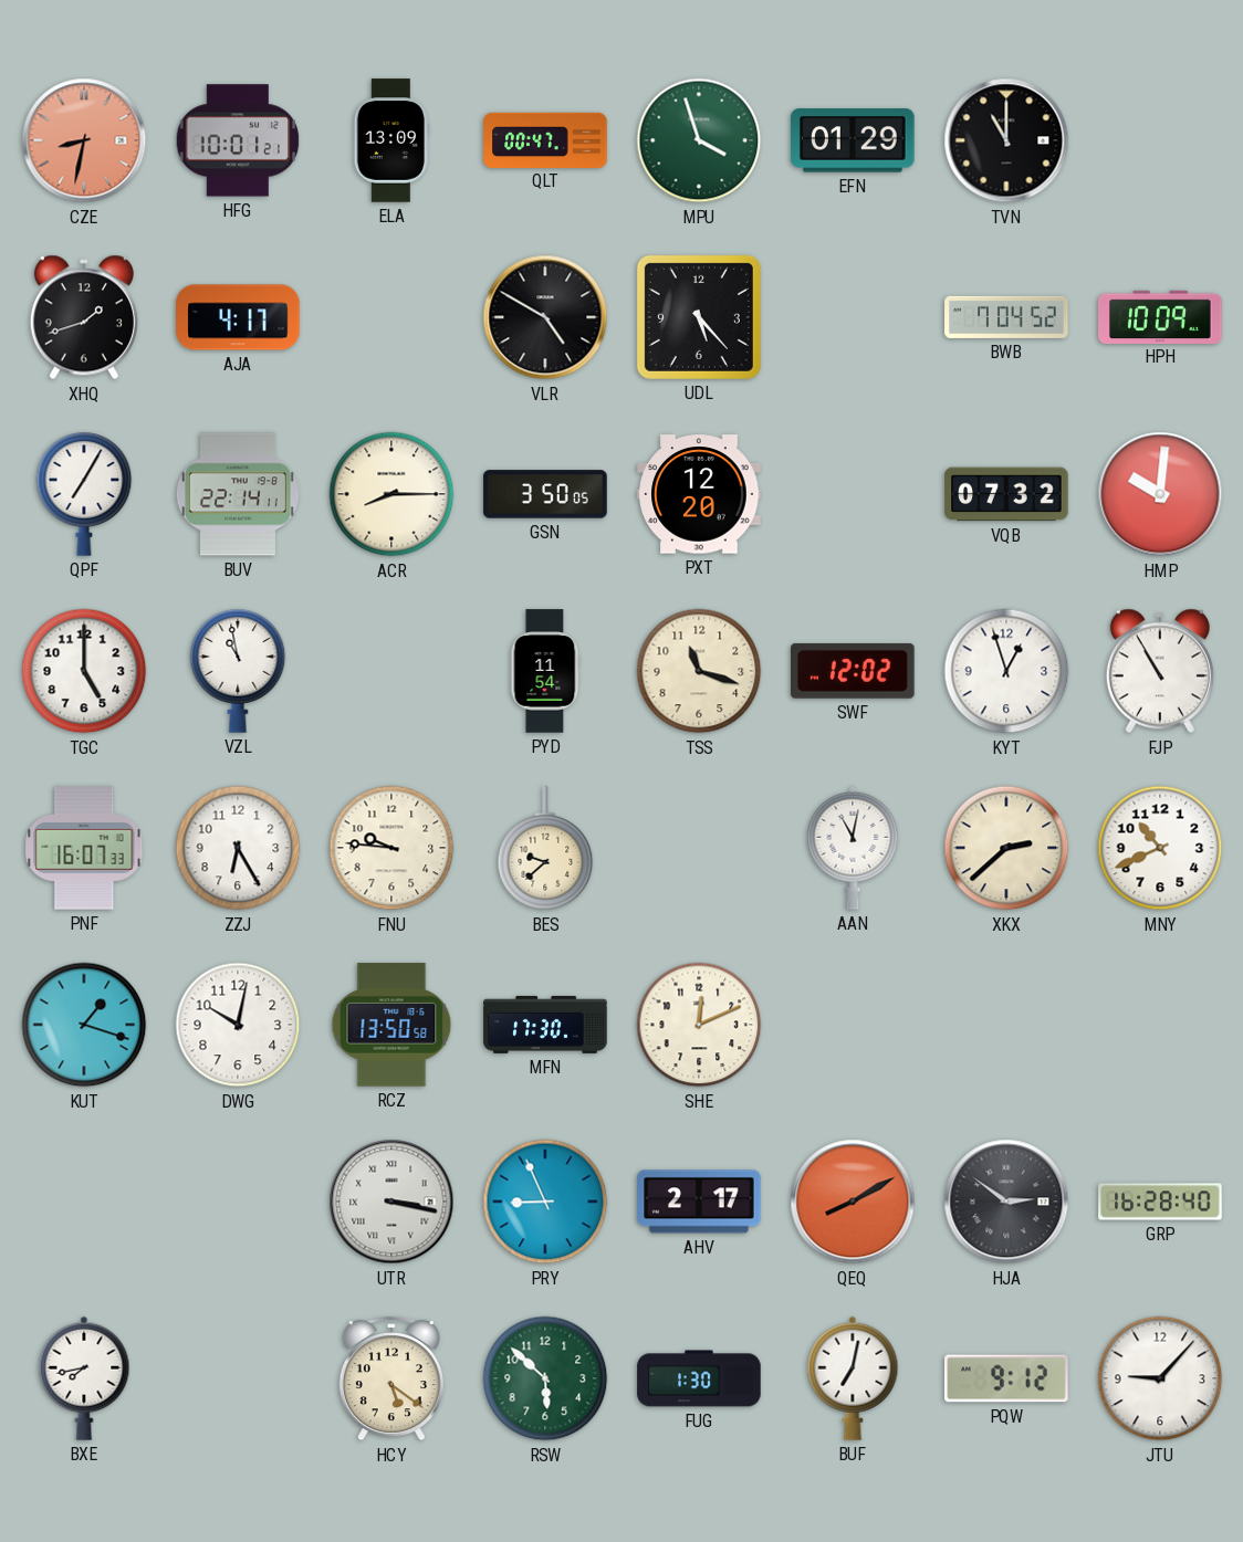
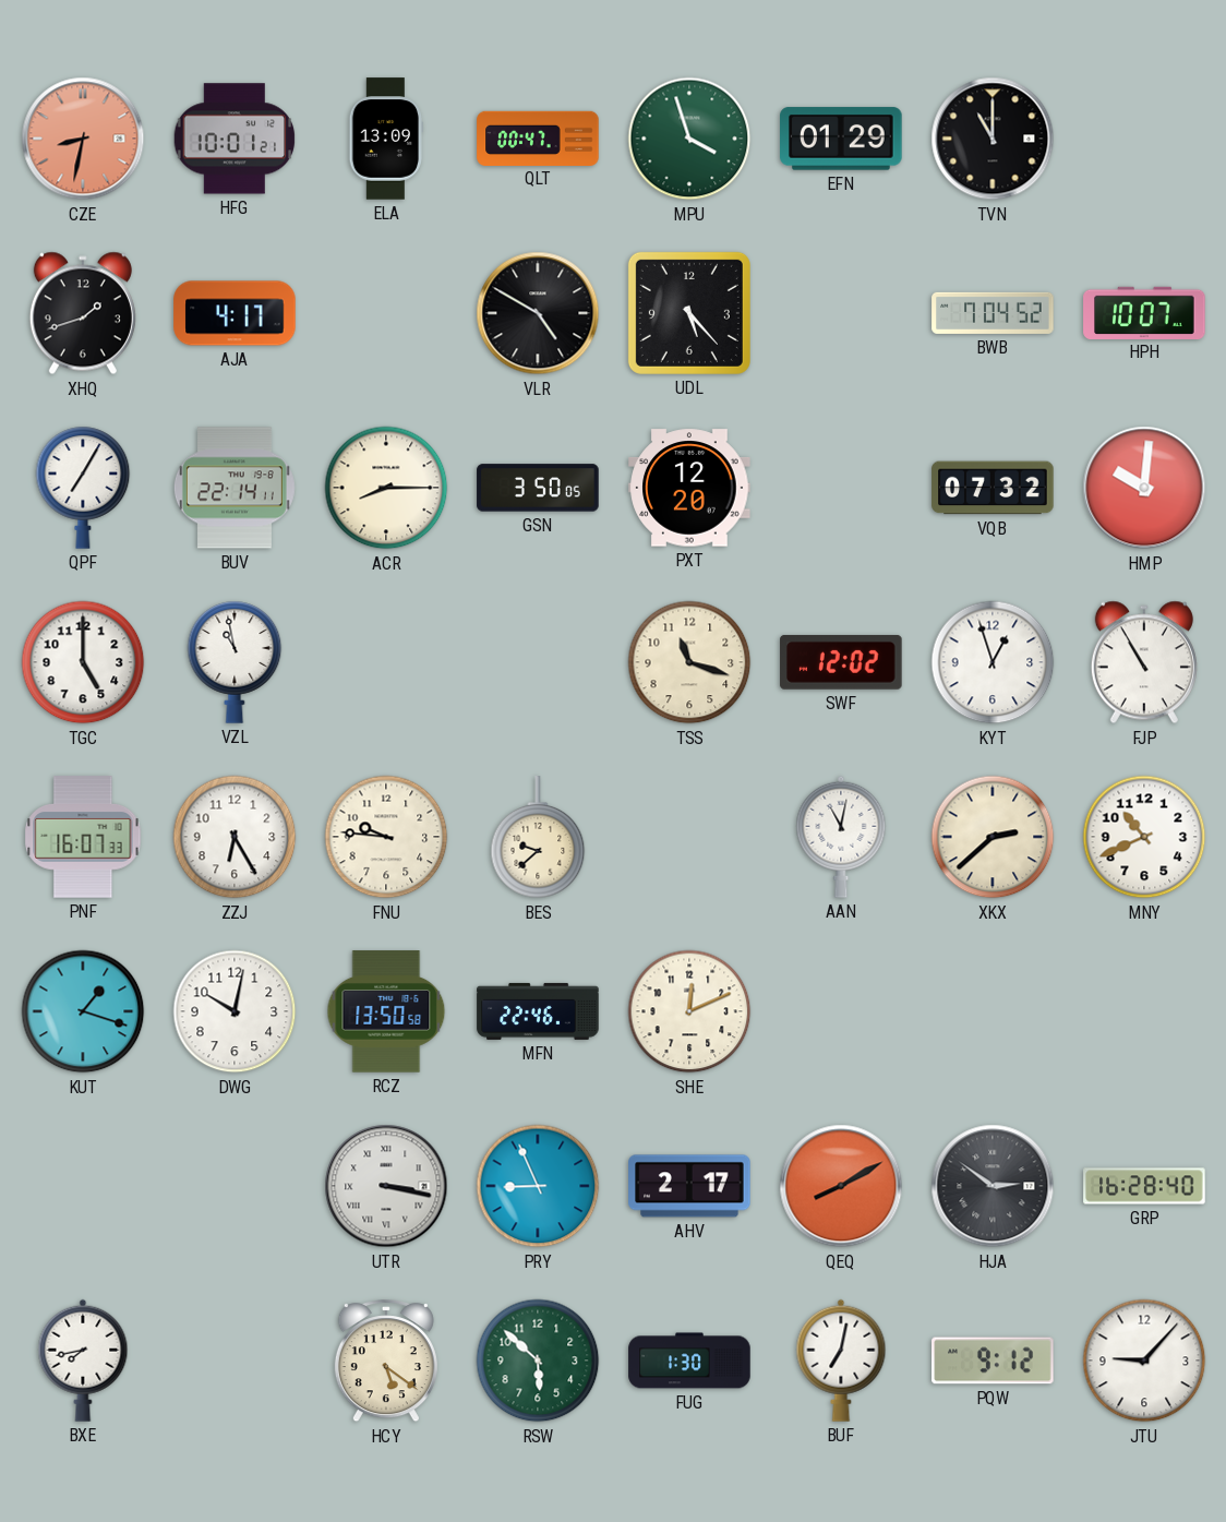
HPH: 10:09 -> 10:07 (1144, 312)
PYD: 11:54 -> none (545, 671)
MFN: 17:30 -> 22:46 (538, 1011)
